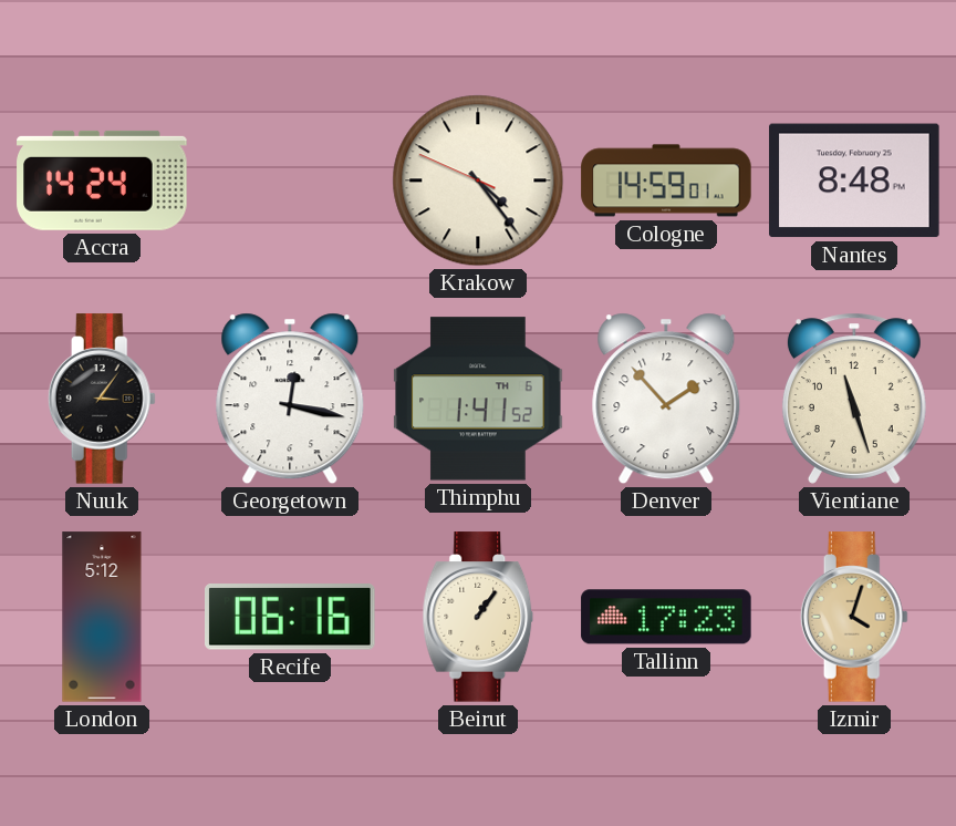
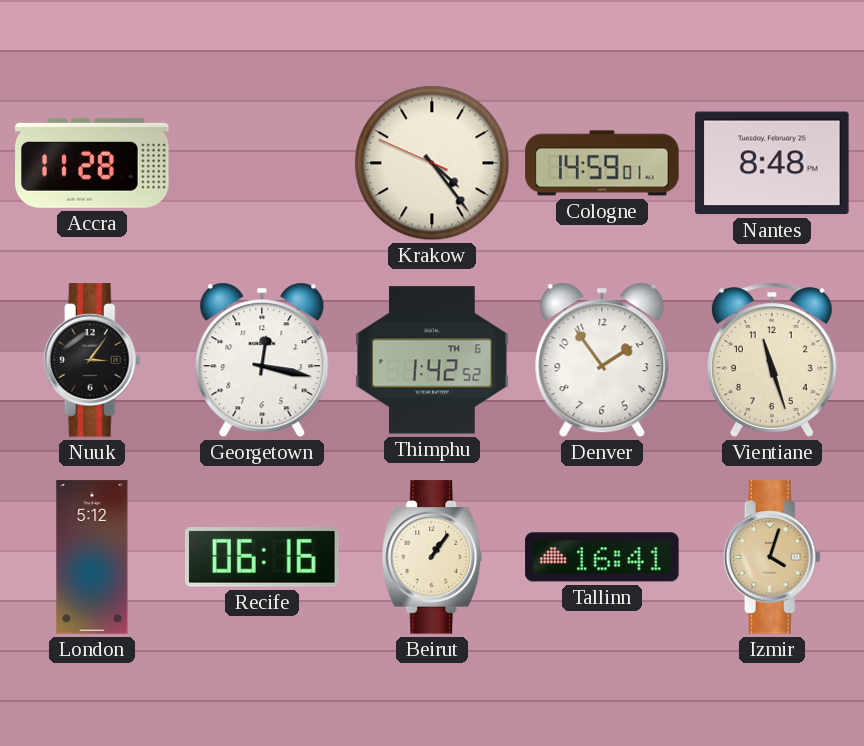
Accra: 14:24 -> 11:28 (92, 163)
Thimphu: 1:41 -> 1:42 (432, 360)
Denver: 1:53 -> 1:54 (602, 360)
Tallinn: 17:23 -> 16:41 (602, 557)
